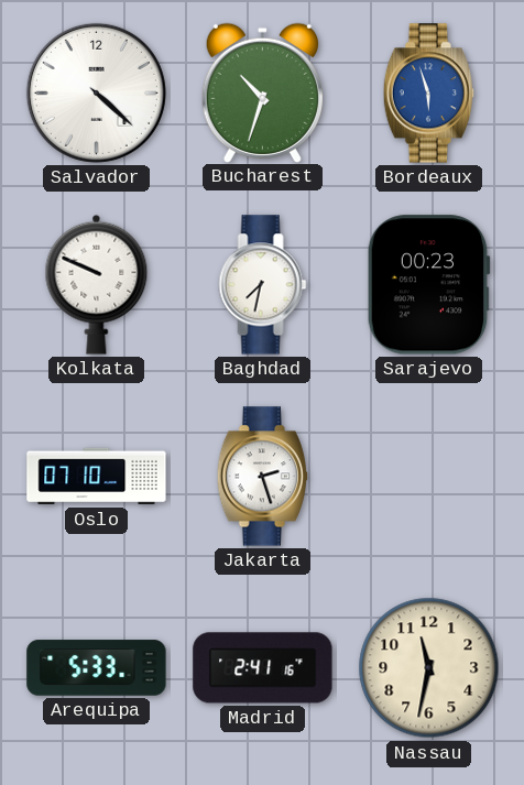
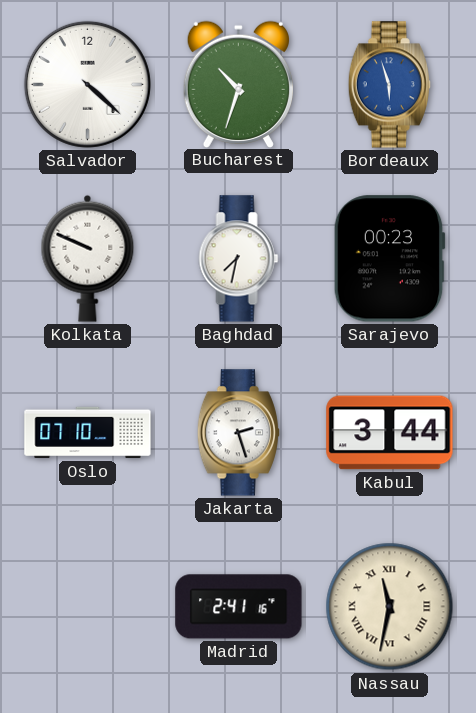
Kabul: none -> 3:44 (390, 433)
Arequipa: 5:33 -> none (97, 668)
Nassau numerals: Arabic -> Roman (390, 607)
